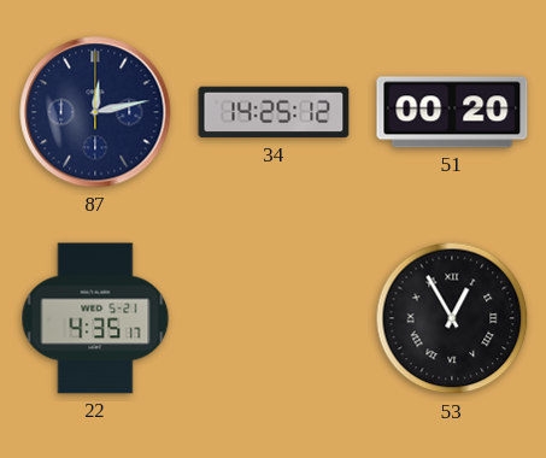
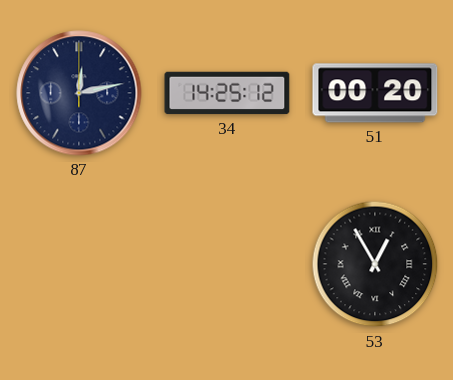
22: 4:35 -> none (95, 318)
